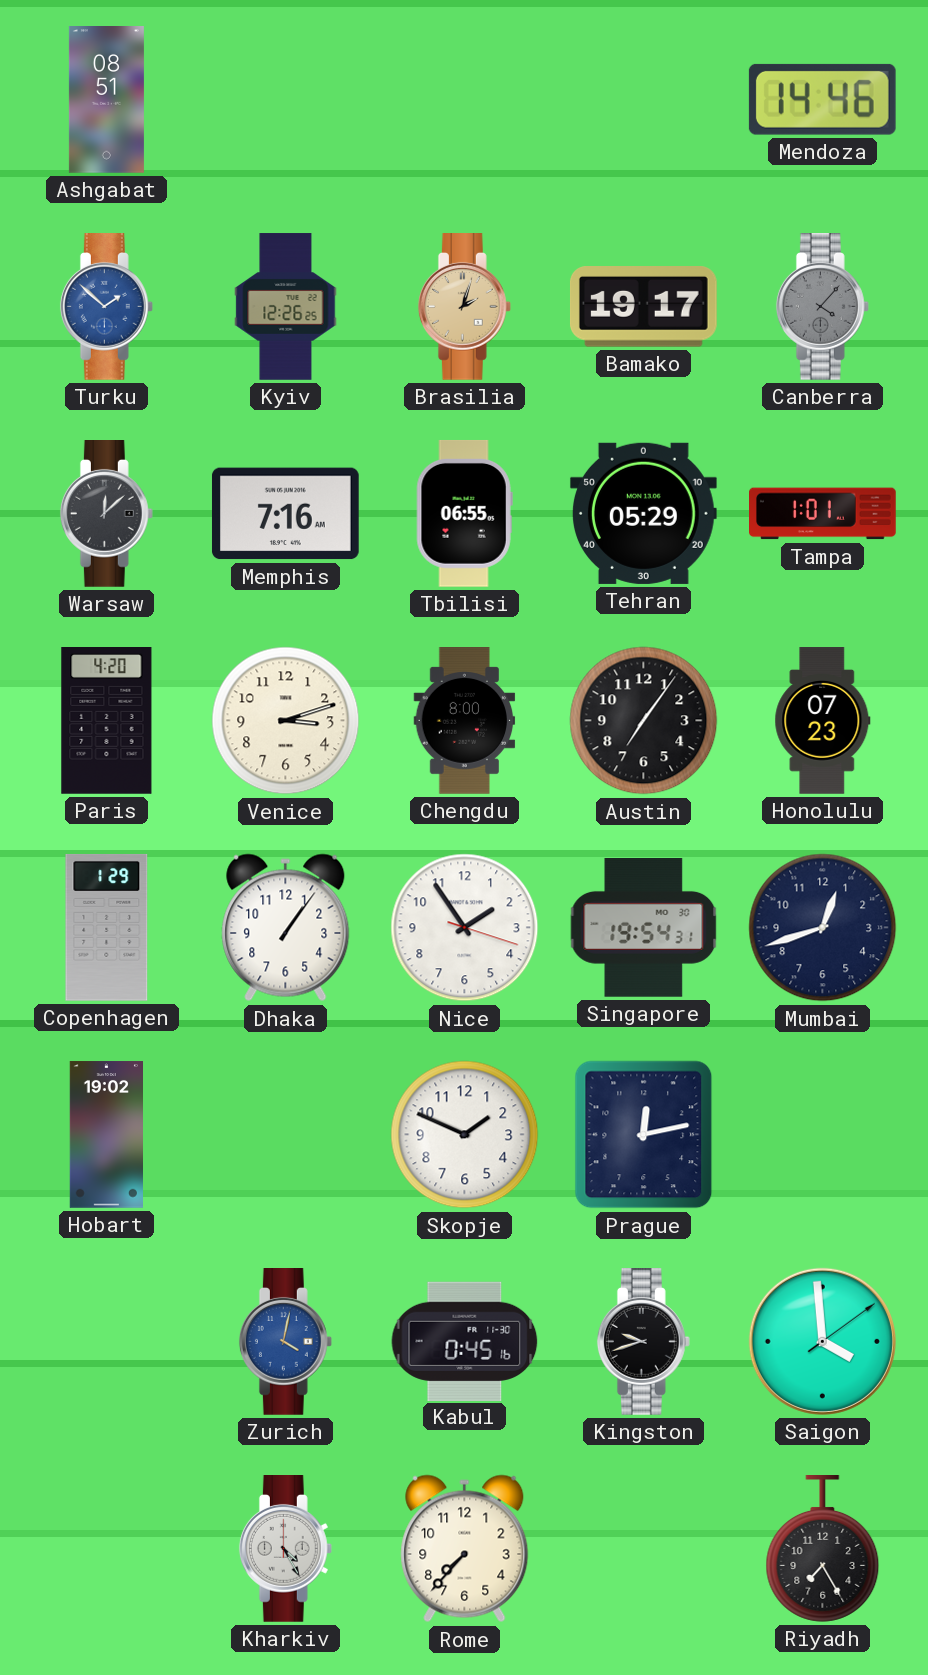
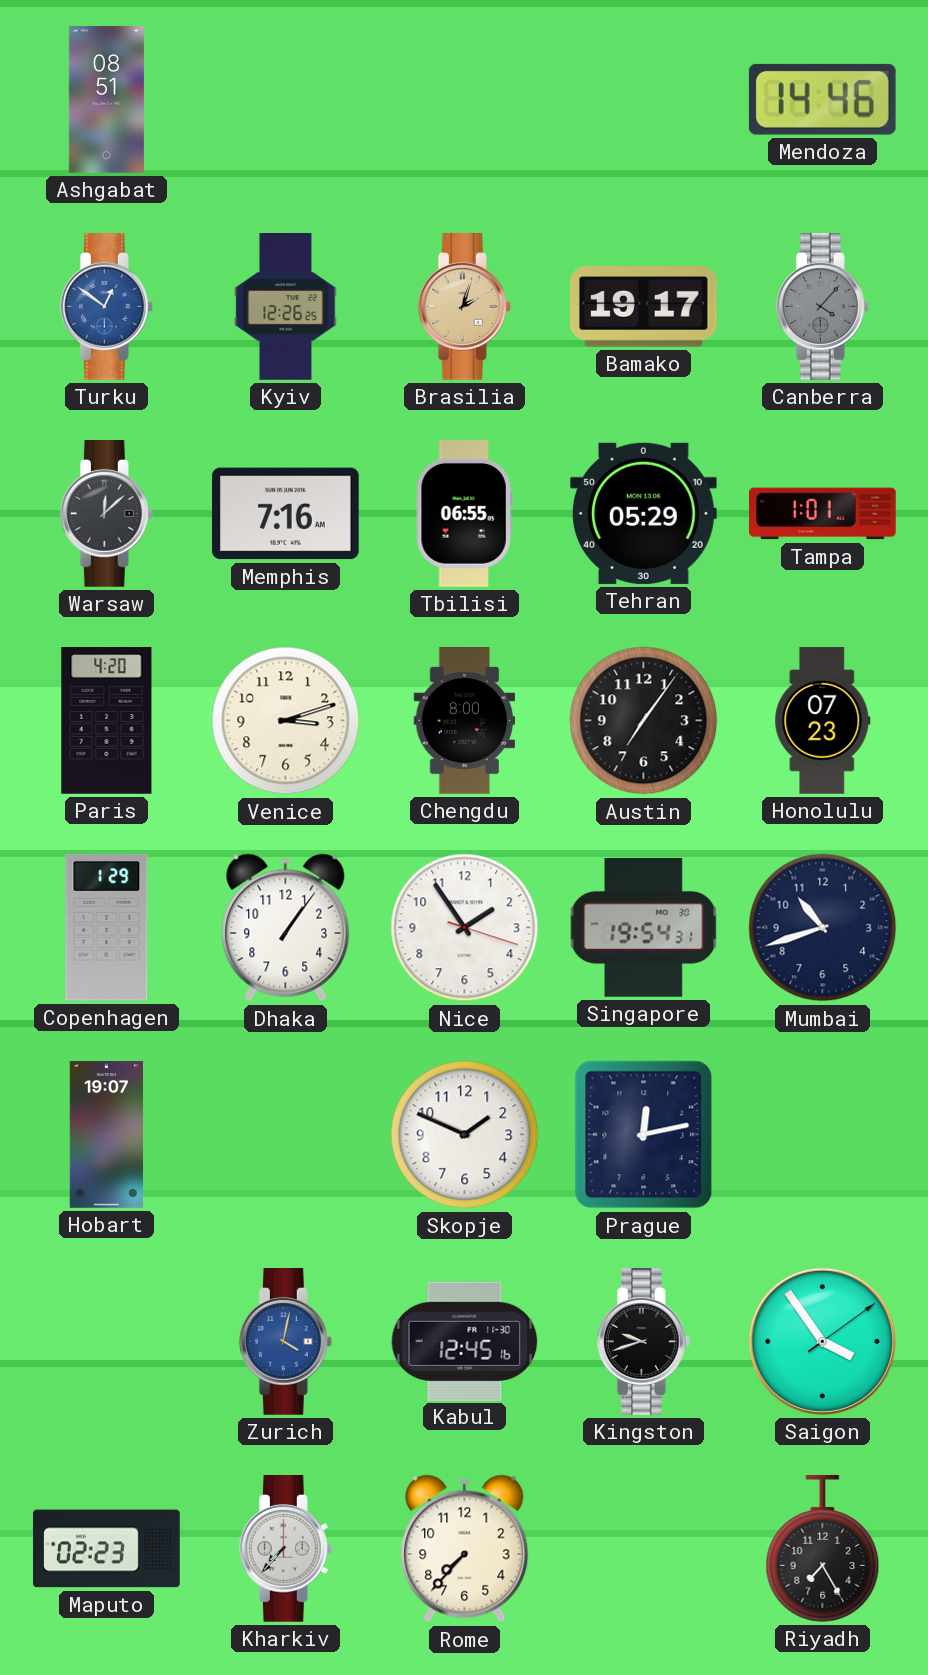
Turku: 1:52 -> 12:51 (106, 307)
Mumbai: 12:42 -> 10:42 (823, 928)
Hobart: 19:02 -> 19:07 (106, 1135)
Kabul: 0:45 -> 12:45 (465, 1341)
Saigon: 3:59 -> 3:54 (822, 1341)
Maputo: none -> 02:23 (107, 1549)
Kharkiv: 4:25 -> 7:37 (285, 1549)
